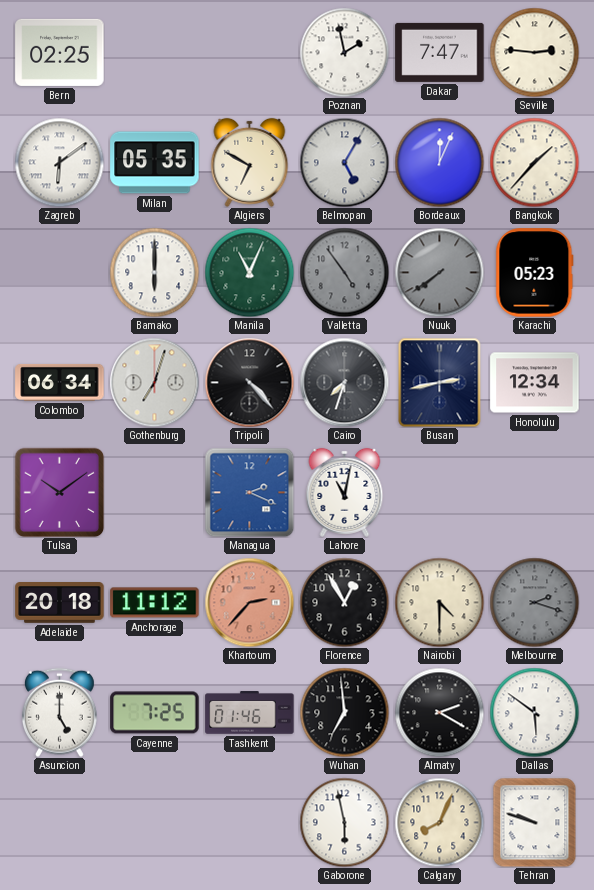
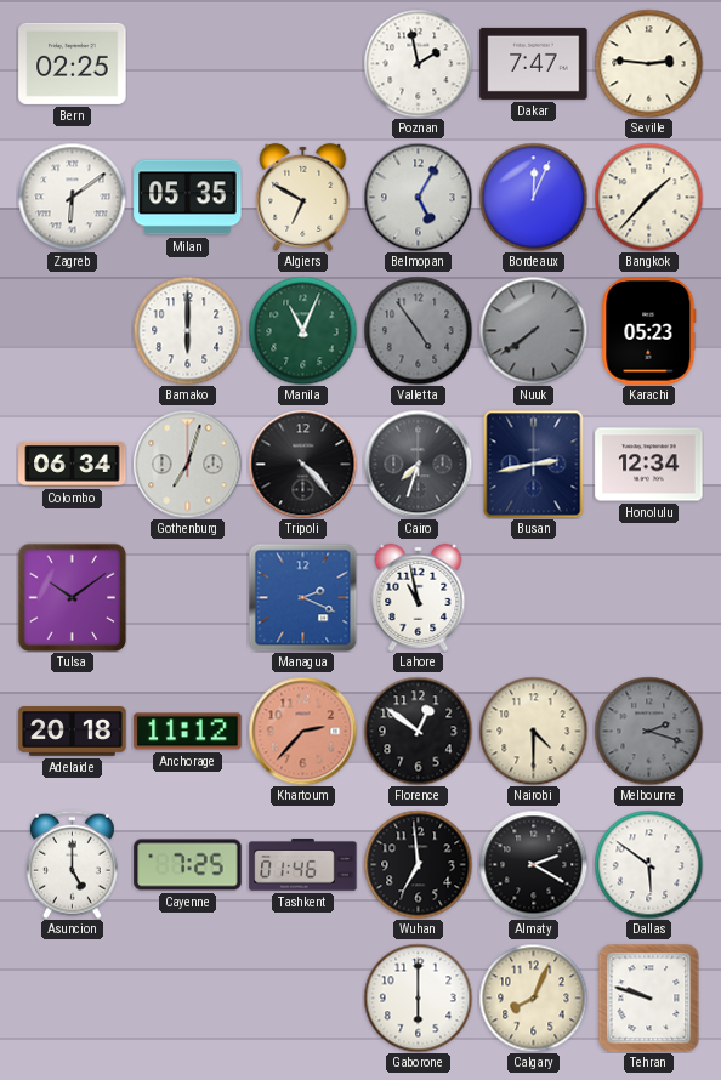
Lahore: 11:02 -> 10:58 (419, 597)
Florence: 12:55 -> 12:51 (418, 731)
Gaborone: 5:58 -> 6:00 (418, 997)
